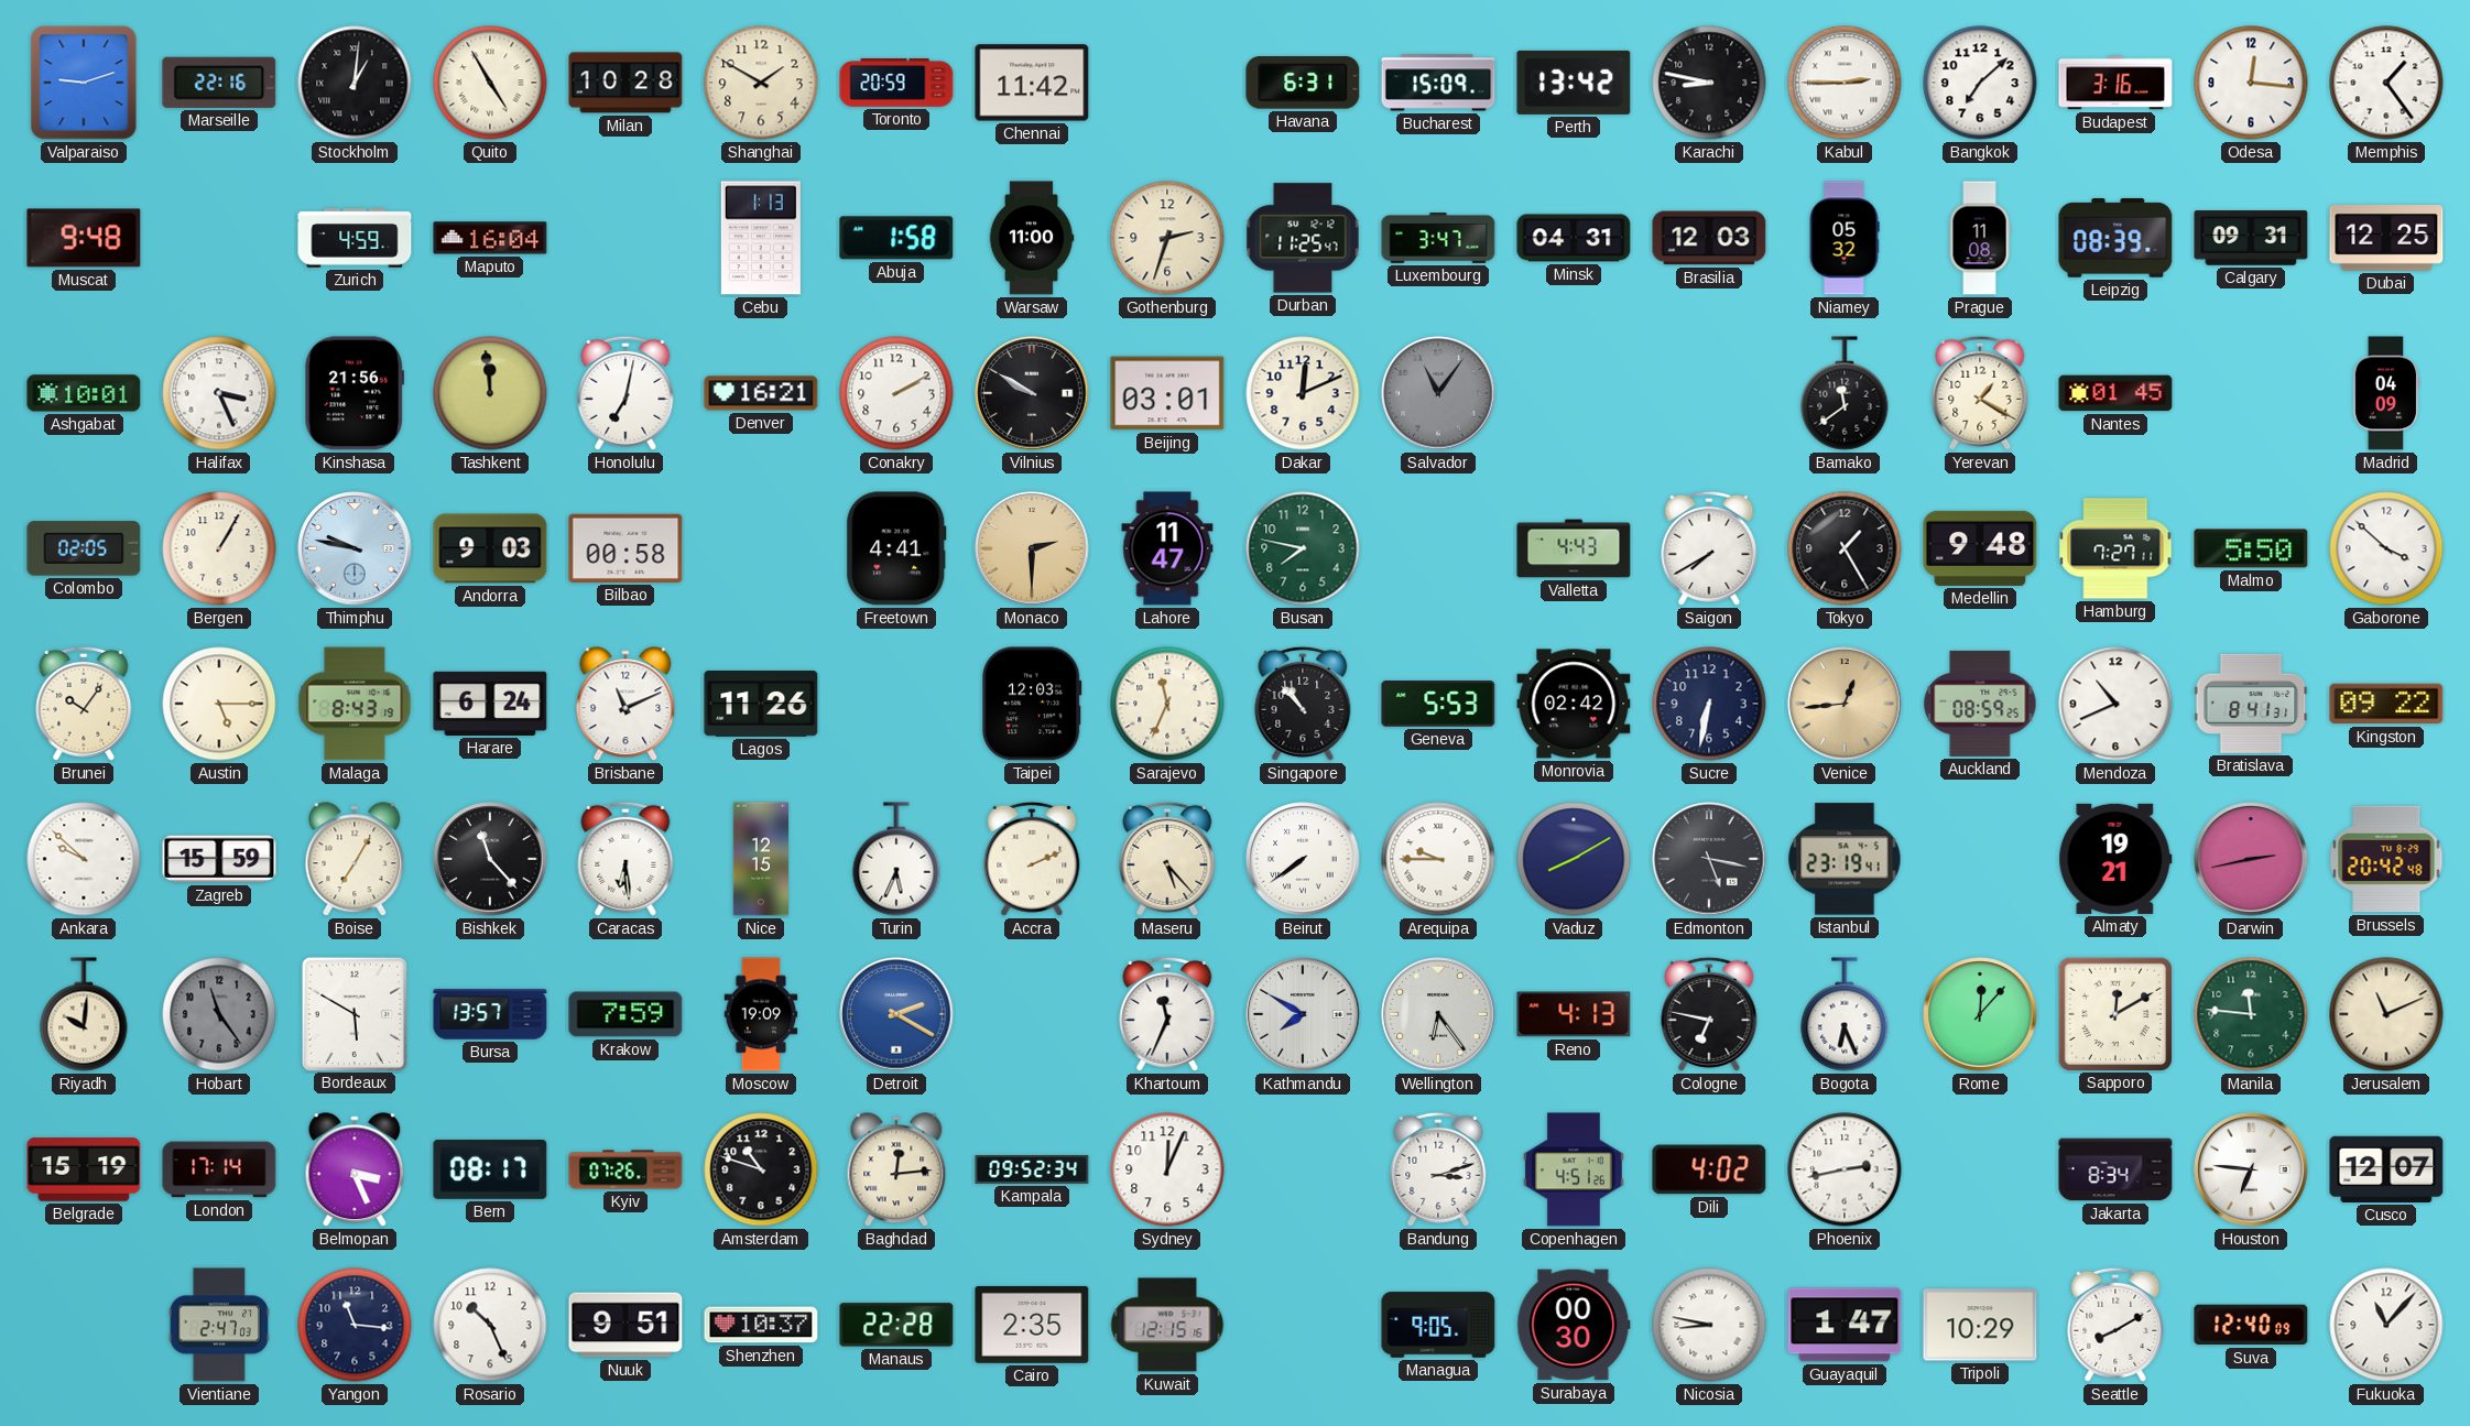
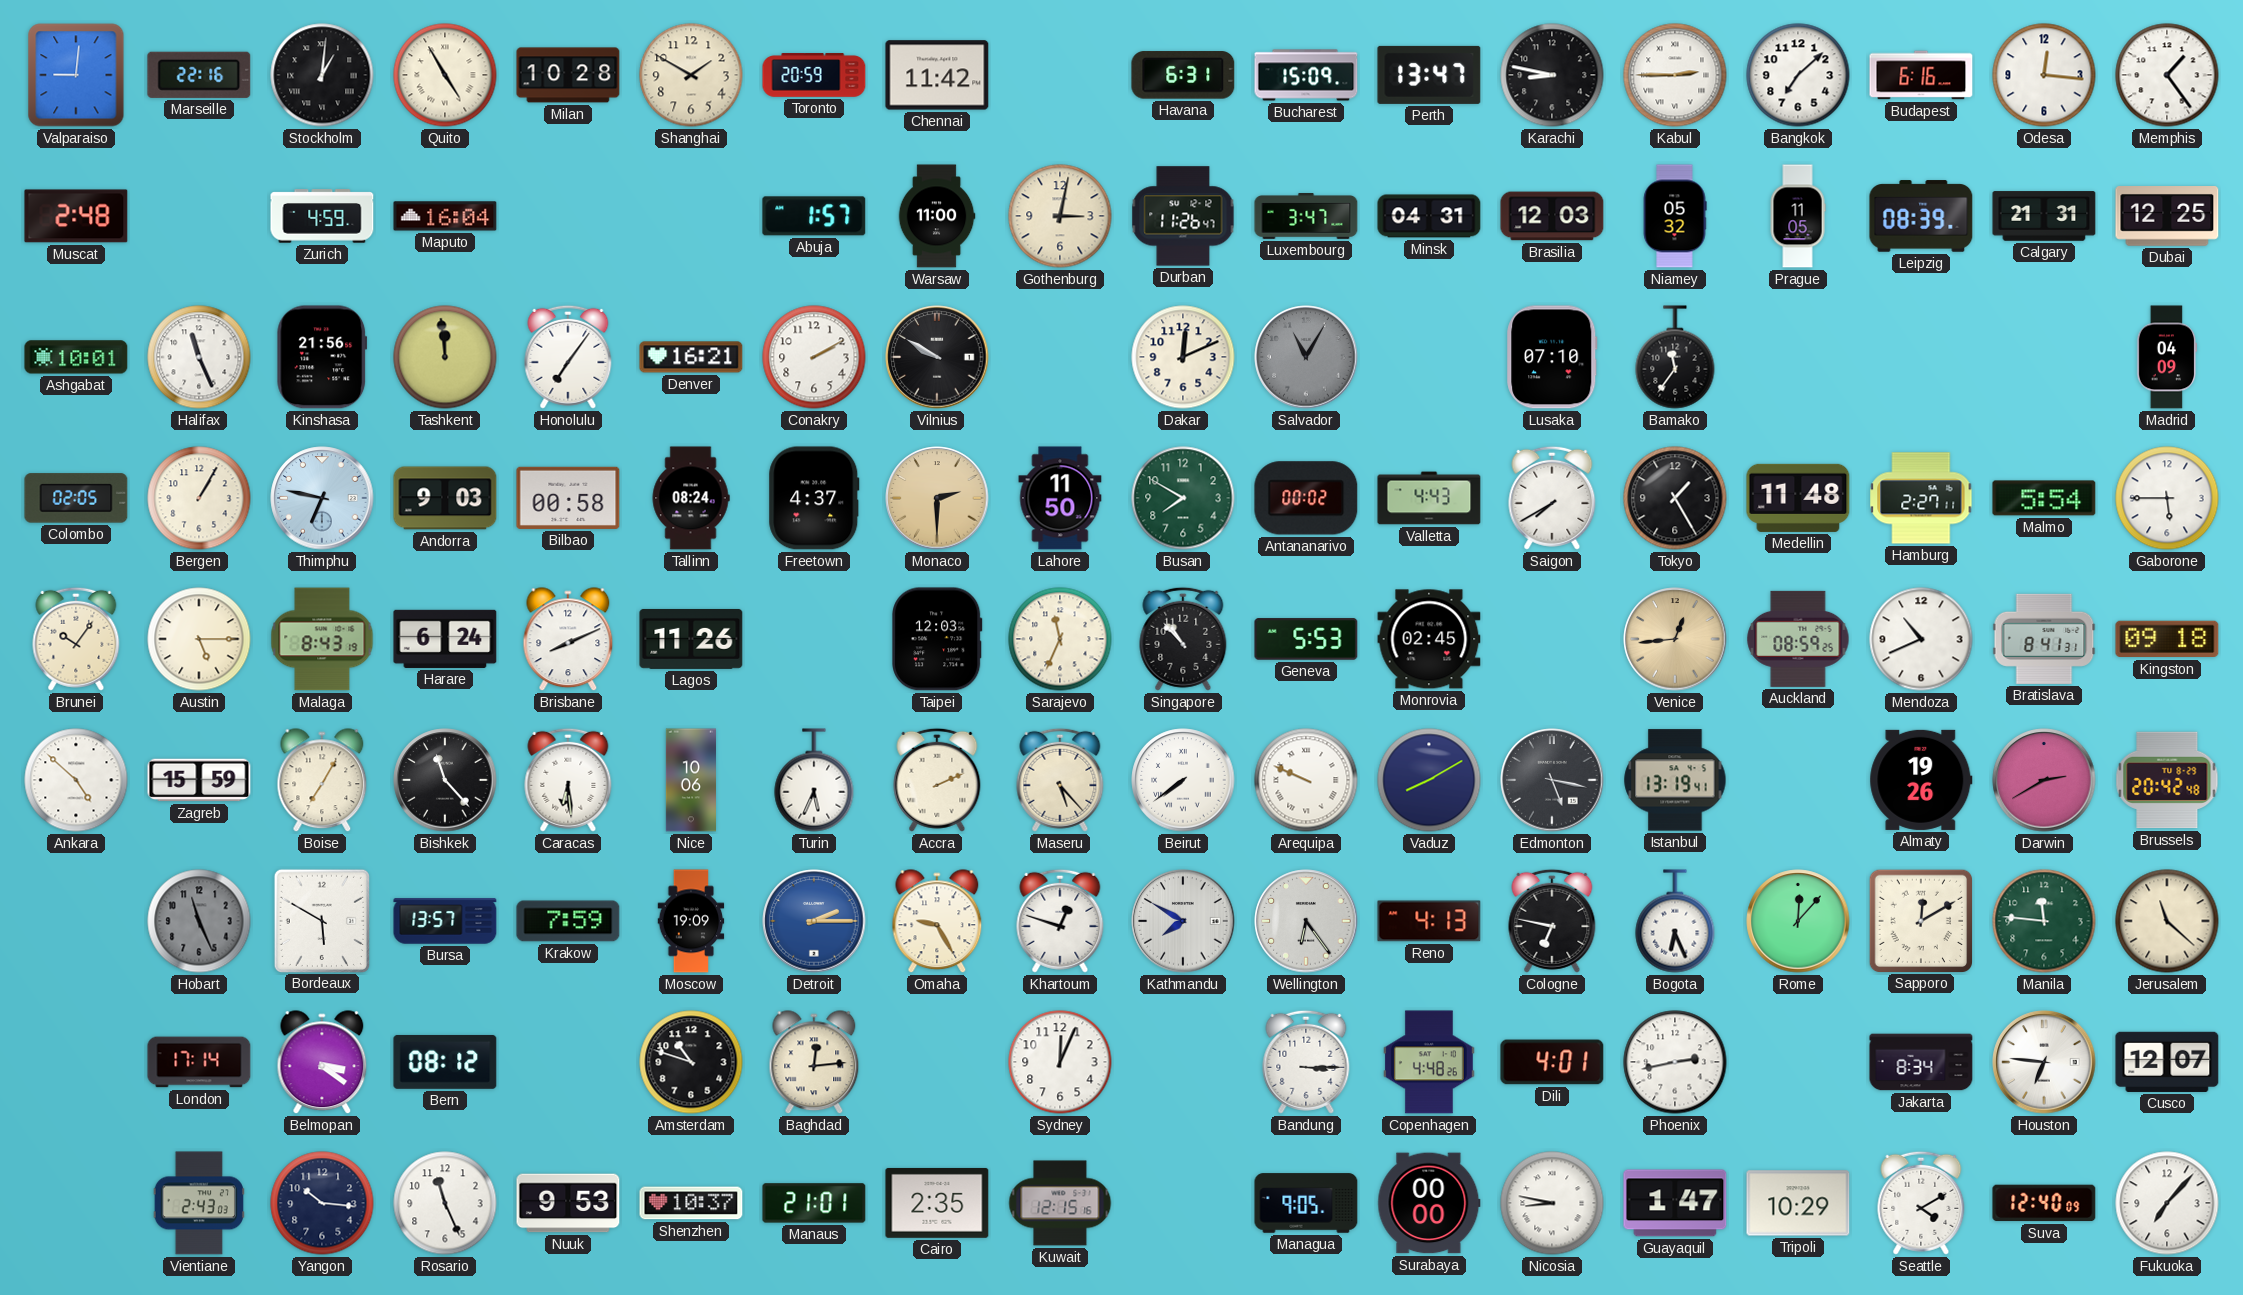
Valparaiso: 9:12 -> 9:01 (76, 75)
Perth: 13:42 -> 13:47 (1429, 75)
Budapest: 3:16 -> 6:16 (1921, 75)
Muscat: 9:48 -> 2:48 (76, 216)
Cebu: 1:13 -> none (761, 238)
Abuja: 1:58 -> 1:57 (814, 216)
Gothenburg: 2:33 -> 3:02 (1060, 216)
Durban: 11:25 -> 11:26 (1183, 216)
Prague: 11:08 -> 11:05 (1798, 216)
Calgary: 09:31 -> 21:31 (2044, 216)
Halifax: 3:26 -> 11:26 (199, 357)
Honolulu: 7:02 -> 7:06 (568, 357)
Beijing: 03:01 -> none (1167, 393)
Salvador: 11:06 -> 11:05 (1306, 357)
Lusaka: none -> 07:10 (1552, 357)
Bamako: 11:39 -> 11:36 (1675, 357)
Yerevan: 1:20 -> none (1980, 393)
Nantes: 01:45 -> none (2115, 393)
Thimphu: 9:47 -> 6:47 (322, 498)
Tallinn: none -> 08:24 (691, 498)
Freetown: 4:41 -> 4:37 (814, 498)
Lahore: 11:47 -> 11:50 (1060, 498)
Busan: 7:47 -> 7:50 (1183, 498)
Antananarivo: none -> 00:02 (1306, 498)
Medellin: 9:48 -> 11:48 (1798, 498)
Hamburg: 7:27 -> 2:27 (1921, 498)
Malmo: 5:50 -> 5:54 (2044, 498)
Gaborone: 3:52 -> 5:45 (2167, 498)
Brisbane: 11:11 -> 8:11 (568, 640)
Monrovia: 02:42 -> 02:45 (1429, 639)
Sucre: 6:32 -> none (1709, 704)
Kingston: 09:22 -> 09:18 (2167, 639)
Ankara: 9:52 -> 4:52 (76, 780)
Nice: 12:15 -> 10:06 (690, 780)
Arequipa: 9:45 -> 9:49 (1306, 780)
Istanbul: 23:19 -> 13:19 (1675, 780)
Almaty: 19:21 -> 19:26 (1921, 780)
Darwin: 2:43 -> 2:40 (2044, 780)
Riyadh: 10:01 -> none (84, 1014)
Hobart: 11:24 -> 11:26 (199, 921)
Detroit: 2:20 -> 2:15 (814, 921)
Omaha: none -> 9:25 (937, 922)
Khartoum: 11:34 -> 12:48 (1060, 921)
Jerusalem: 11:11 -> 11:22 (2167, 921)
Belgrade: 15:19 -> none (84, 1169)
Belmopan: 3:26 -> 3:21 (322, 1063)
Bern: 08:17 -> 08:12 (445, 1062)
Kyiv: 07:26 -> none (625, 1169)
Kampala: 09:52 -> none (1032, 1171)
Bandung: 3:12 -> 3:15 (1306, 1062)
Copenhagen: 4:51 -> 4:48 (1429, 1062)
Dili: 4:02 -> 4:01 (1552, 1062)
Vientiane: 2:47 -> 2:43 (199, 1203)
Yangon: 11:16 -> 10:16 (322, 1203)
Rosario: 10:26 -> 11:26 (445, 1203)
Nuuk: 9:51 -> 9:53 (568, 1203)
Manaus: 22:28 -> 21:01 (814, 1203)
Surabaya: 00:30 -> 00:00 (1429, 1203)
Seattle: 8:10 -> 4:10 (1921, 1203)
Fukuoka: 11:07 -> 7:07 (2167, 1203)
